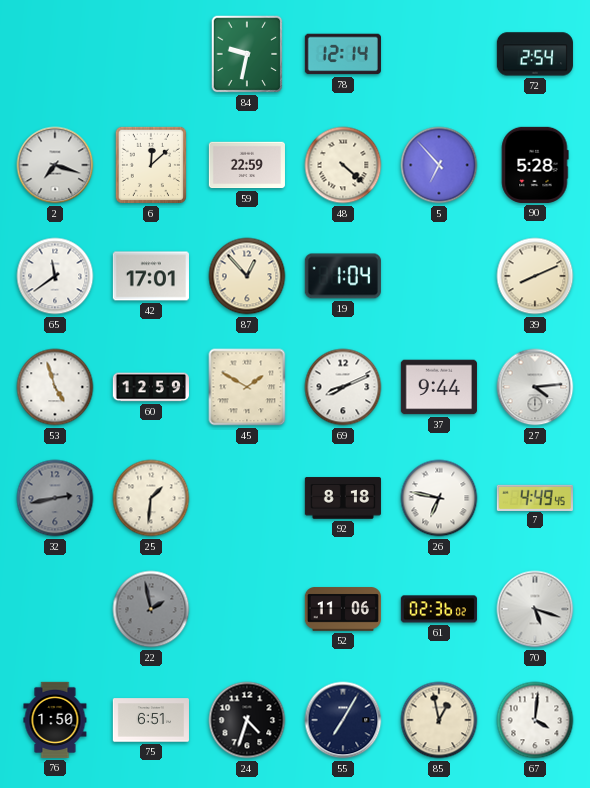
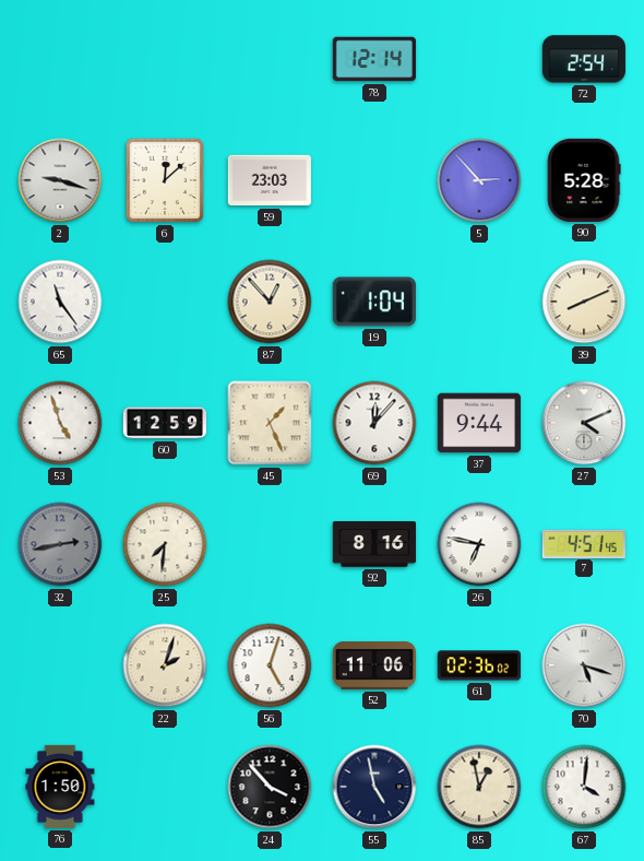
84: 9:32 -> none (247, 54)
2: 7:18 -> 9:18 (60, 180)
59: 22:59 -> 23:03 (270, 180)
48: 4:22 -> none (343, 165)
5: 6:53 -> 2:53 (479, 180)
65: 11:39 -> 11:24 (60, 302)
42: 17:01 -> none (151, 276)
45: 1:50 -> 1:26 (270, 423)
69: 8:11 -> 12:07 (374, 423)
27: 4:14 -> 4:11 (584, 423)
25: 1:31 -> 7:31 (165, 544)
92: 8:18 -> 8:16 (374, 544)
7: 4:49 -> 4:51 (584, 543)
22: 1:58 -> 2:03 (165, 665)
22 dial: grey -> cream (165, 665)
56: none -> 5:03 (270, 665)
75: 6:51 -> none (151, 720)
24: 4:33 -> 3:53 (270, 787)
55: 7:05 -> 4:58 (374, 787)
